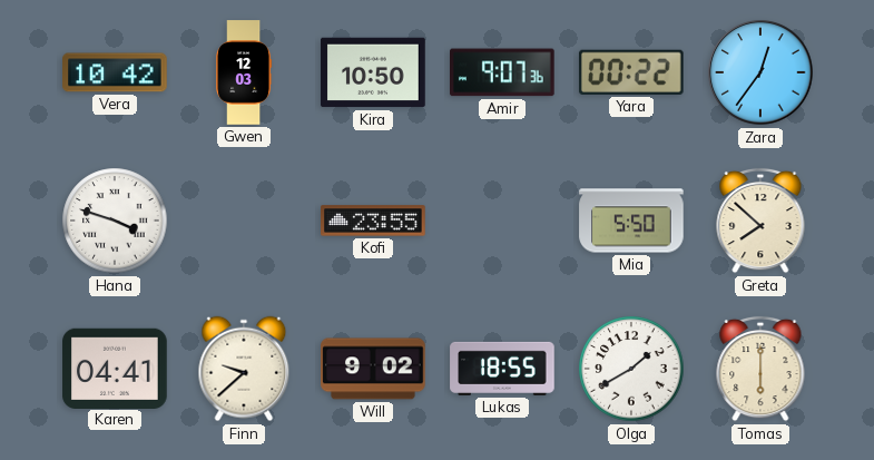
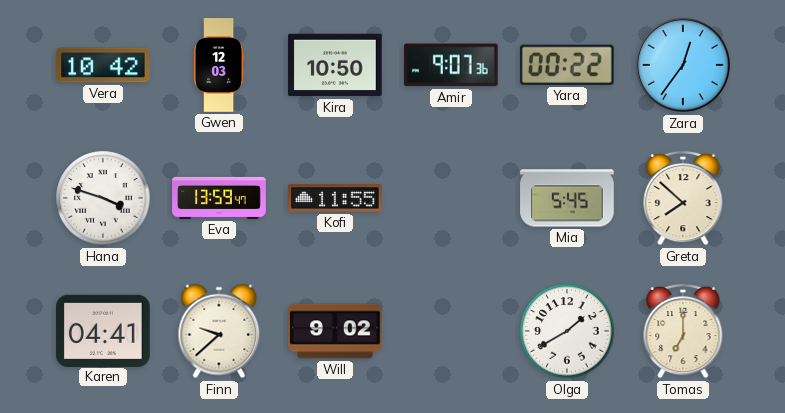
Eva: none -> 13:59 (219, 198)
Kofi: 23:55 -> 11:55 (335, 198)
Mia: 5:50 -> 5:45 (567, 198)
Lukas: 18:55 -> none (502, 369)
Tomas: 6:00 -> 7:00 (683, 331)
